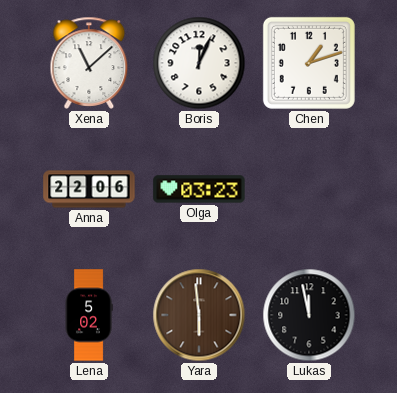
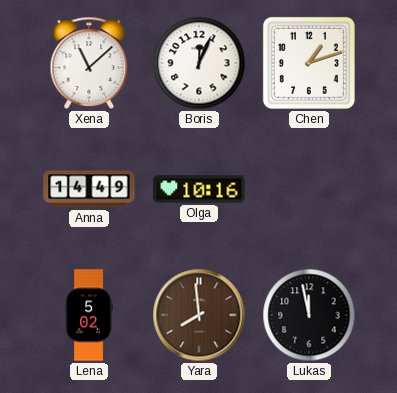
Anna: 22:06 -> 14:49 (89, 189)
Olga: 03:23 -> 10:16 (199, 189)
Yara: 5:59 -> 7:59 (199, 315)
